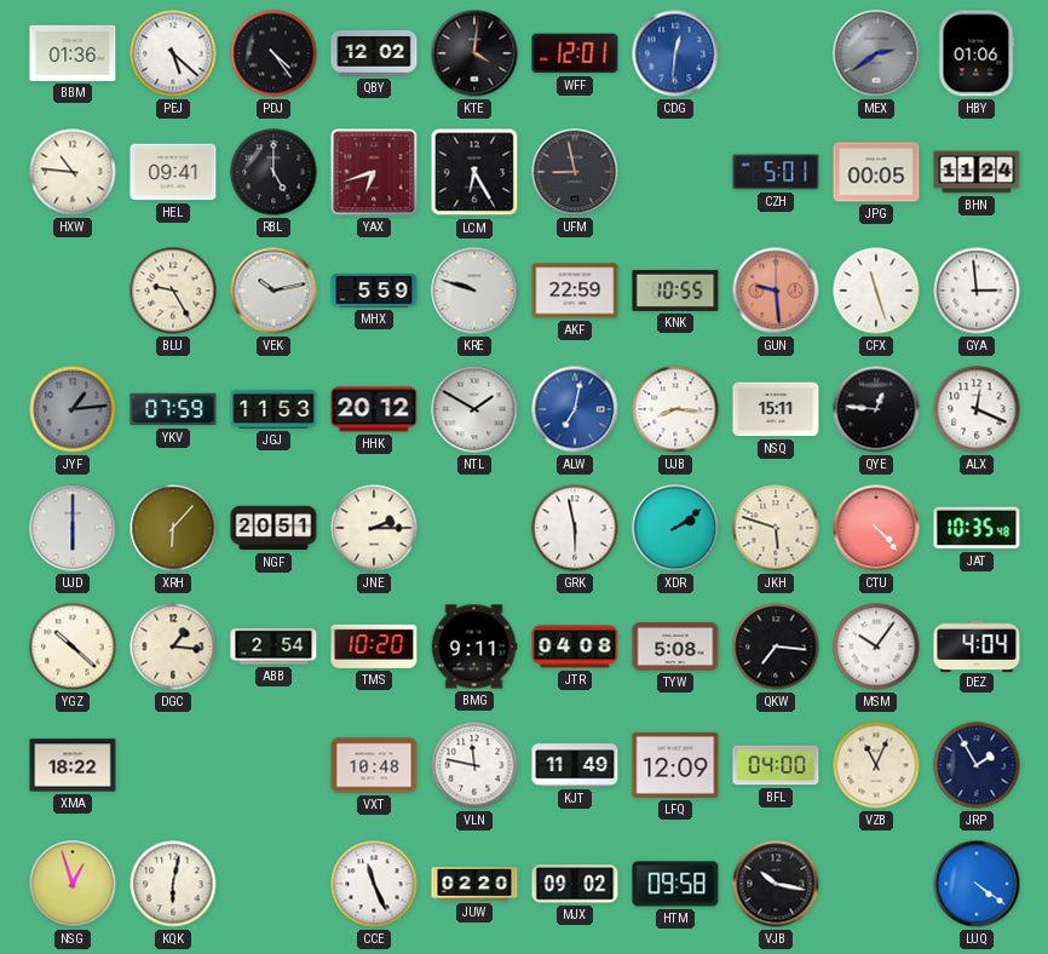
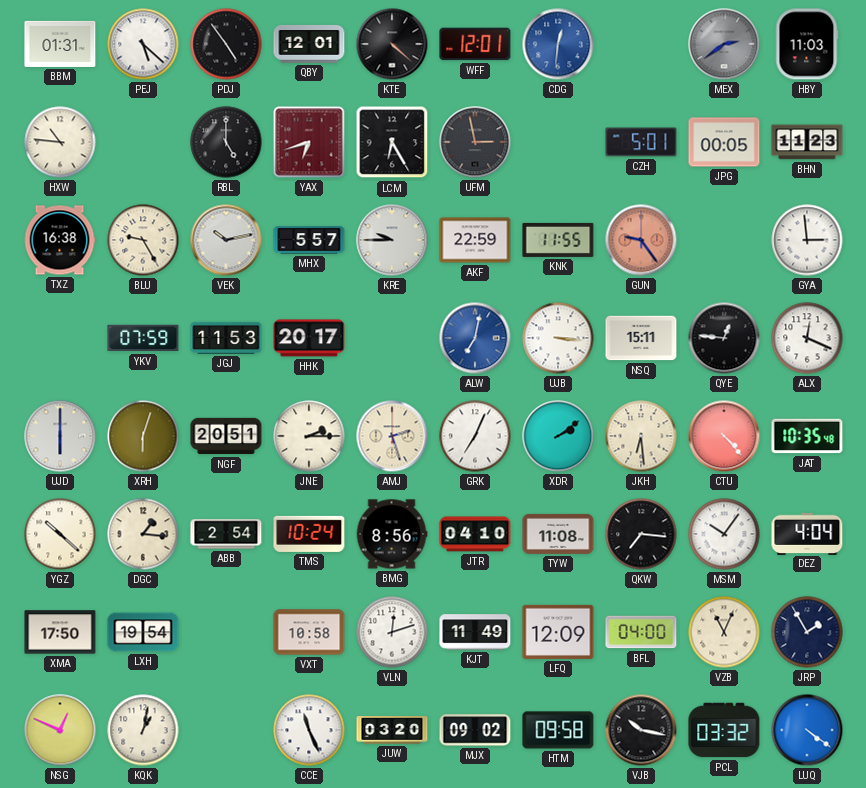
BBM: 01:36 -> 01:31 (60, 44)
PDJ: 4:24 -> 4:54 (226, 44)
QBY: 12:02 -> 12:01 (309, 44)
KTE: 4:01 -> 4:22 (392, 44)
HBY: 01:06 -> 11:03 (807, 44)
HEL: 09:41 -> none (173, 172)
UFM: 8:58 -> 2:58 (475, 142)
BHN: 11:24 -> 11:23 (807, 142)
TXZ: none -> 16:38 (60, 240)
MHX: 5:59 -> 5:57 (309, 240)
KRE: 9:48 -> 9:45 (392, 240)
KNK: 10:55 -> 11:55 (558, 240)
GUN: 9:29 -> 9:24 (641, 240)
CFX: 11:27 -> none (876, 291)
JYF: 1:14 -> none (73, 409)
HHK: 20:12 -> 20:17 (309, 338)
NTL: 1:50 -> none (474, 409)
UJB: 8:16 -> 3:16 (558, 338)
XRH: 6:07 -> 6:03 (143, 436)
AMJ: none -> 2:27 (392, 436)
GRK: 5:58 -> 7:04 (475, 436)
JKH: 5:48 -> 6:29 (641, 436)
TMS: 10:20 -> 10:24 (309, 534)
BMG: 9:11 -> 8:56 (392, 534)
JTR: 04:08 -> 04:10 (475, 534)
TYW: 5:08 -> 11:08 (558, 534)
XMA: 18:22 -> 17:50 (60, 632)
LXH: none -> 19:54 (143, 632)
VXT: 10:48 -> 10:58 (309, 632)
VLN: 11:47 -> 12:12 (392, 632)
NSG: 12:57 -> 12:49 (60, 730)
KQK: 6:02 -> 1:02 (143, 730)
JUW: 02:20 -> 03:20 (392, 731)
PCL: none -> 03:32 (724, 730)
